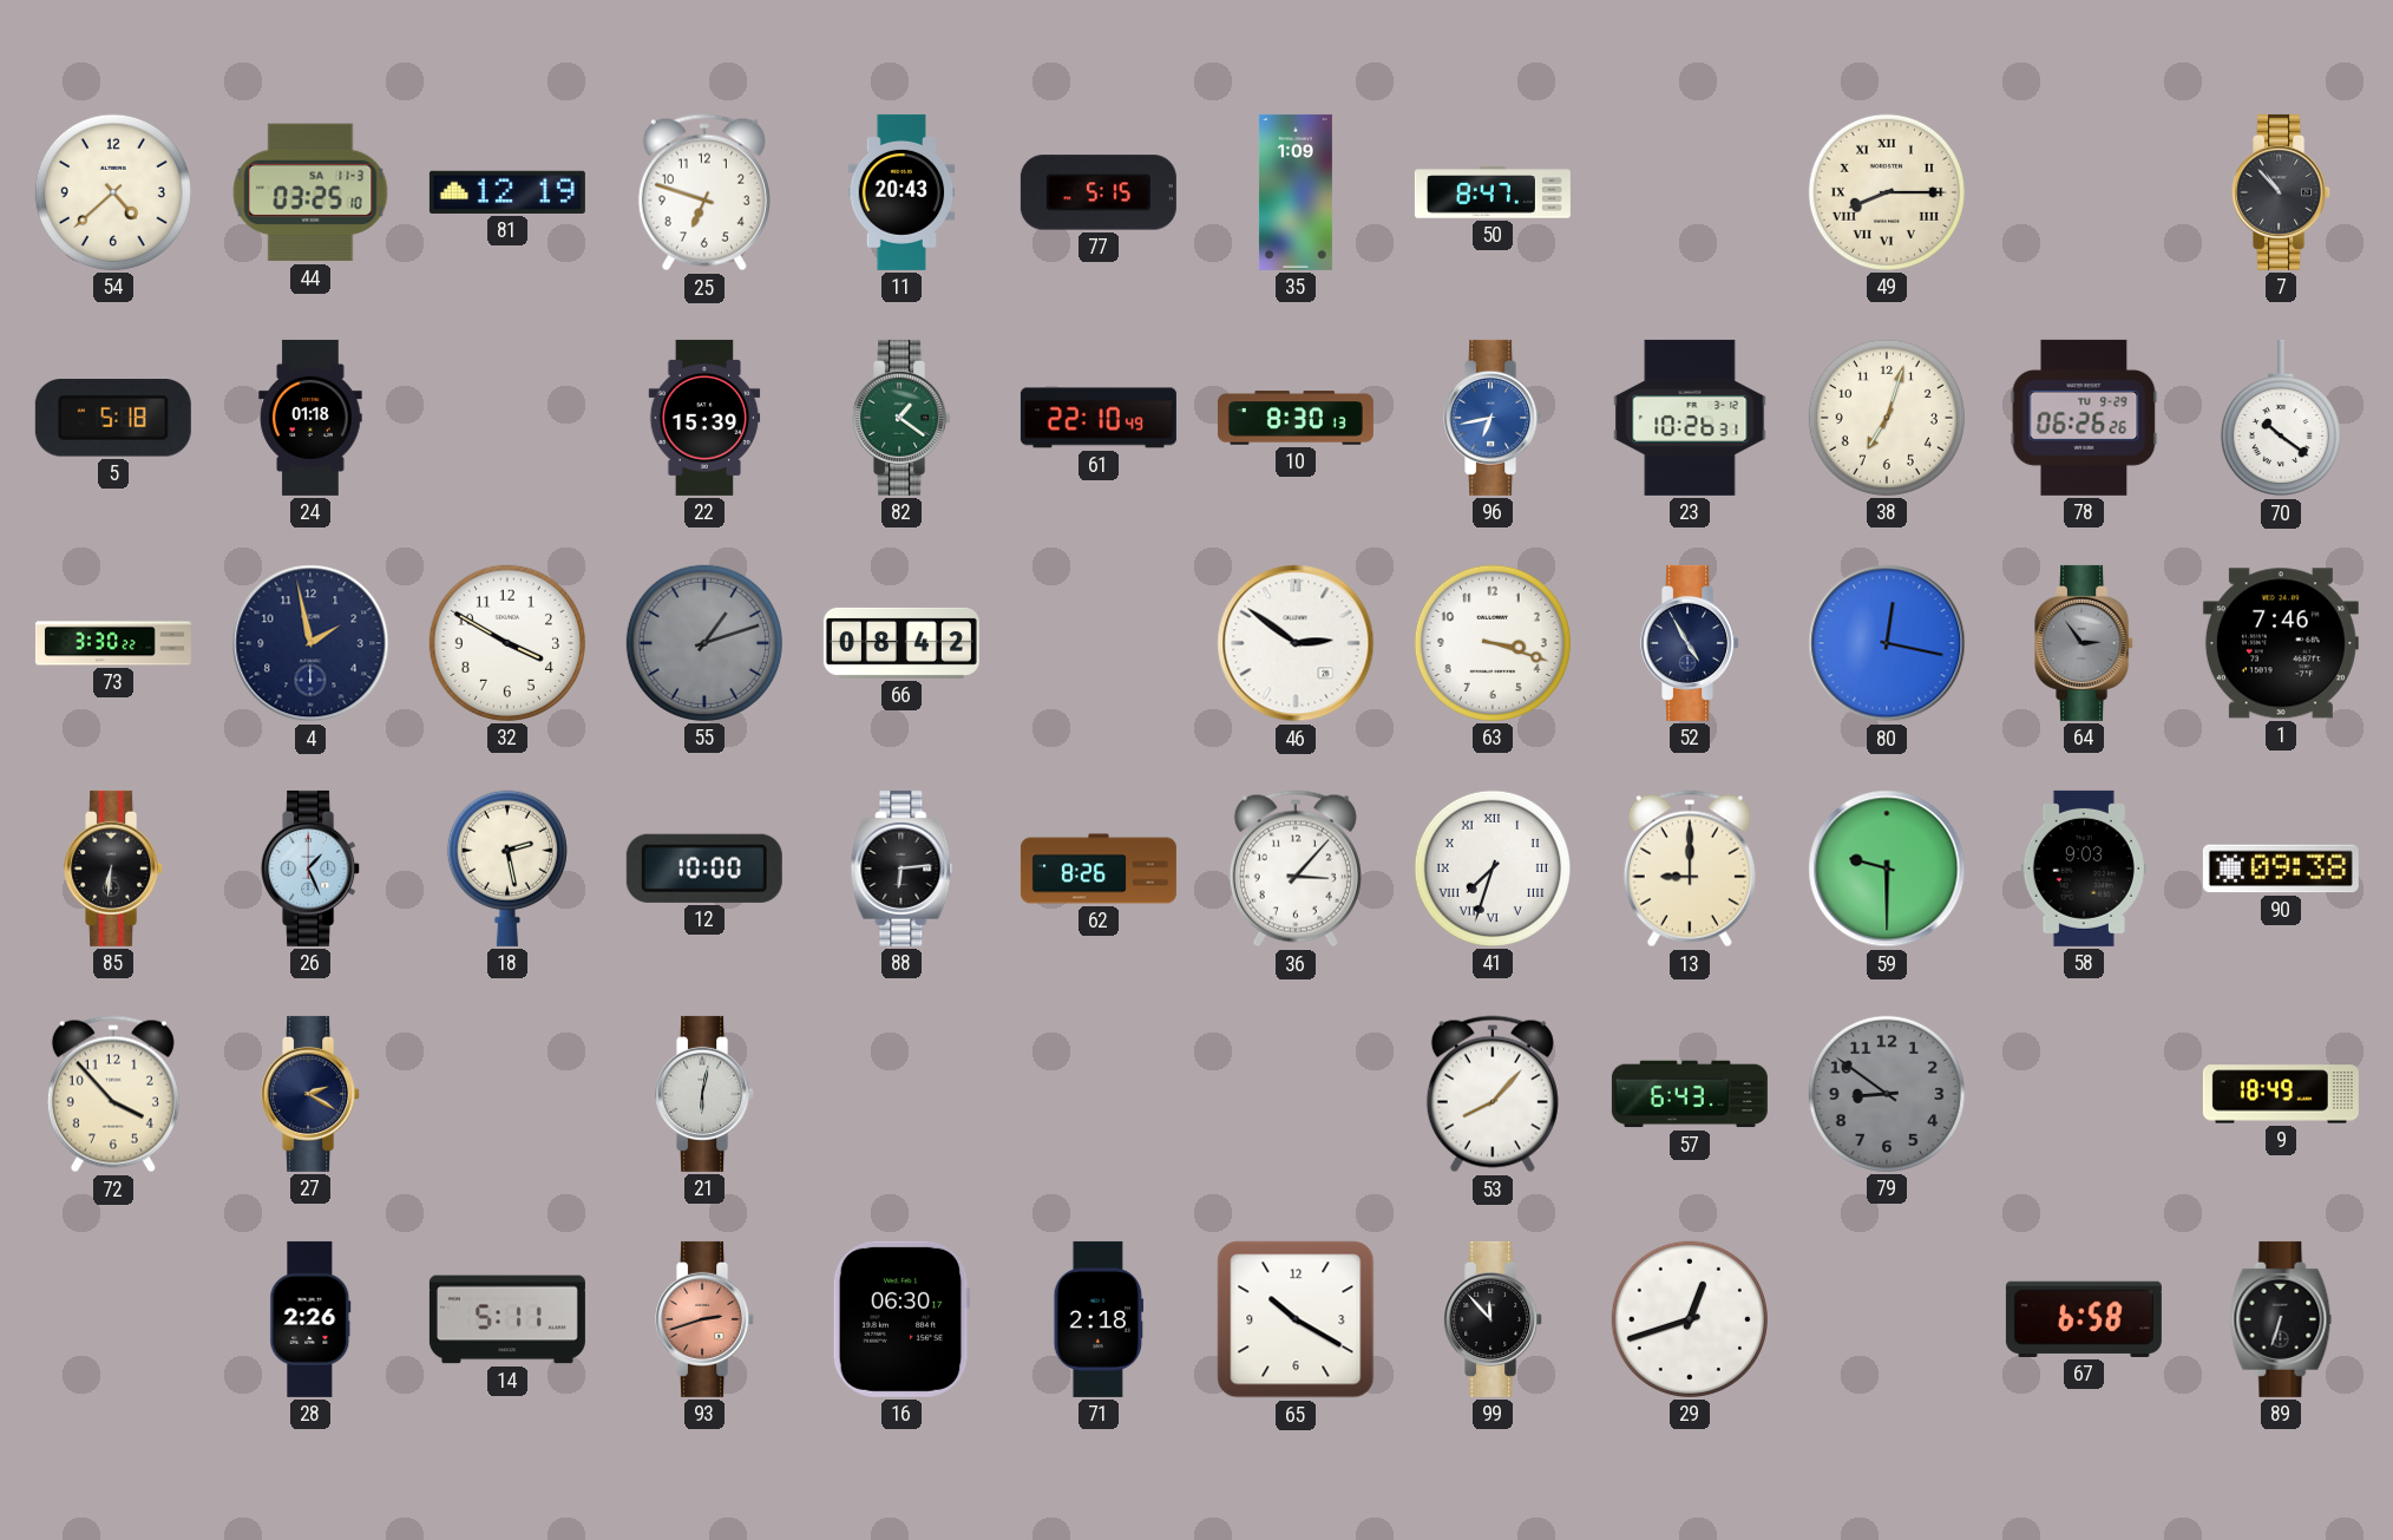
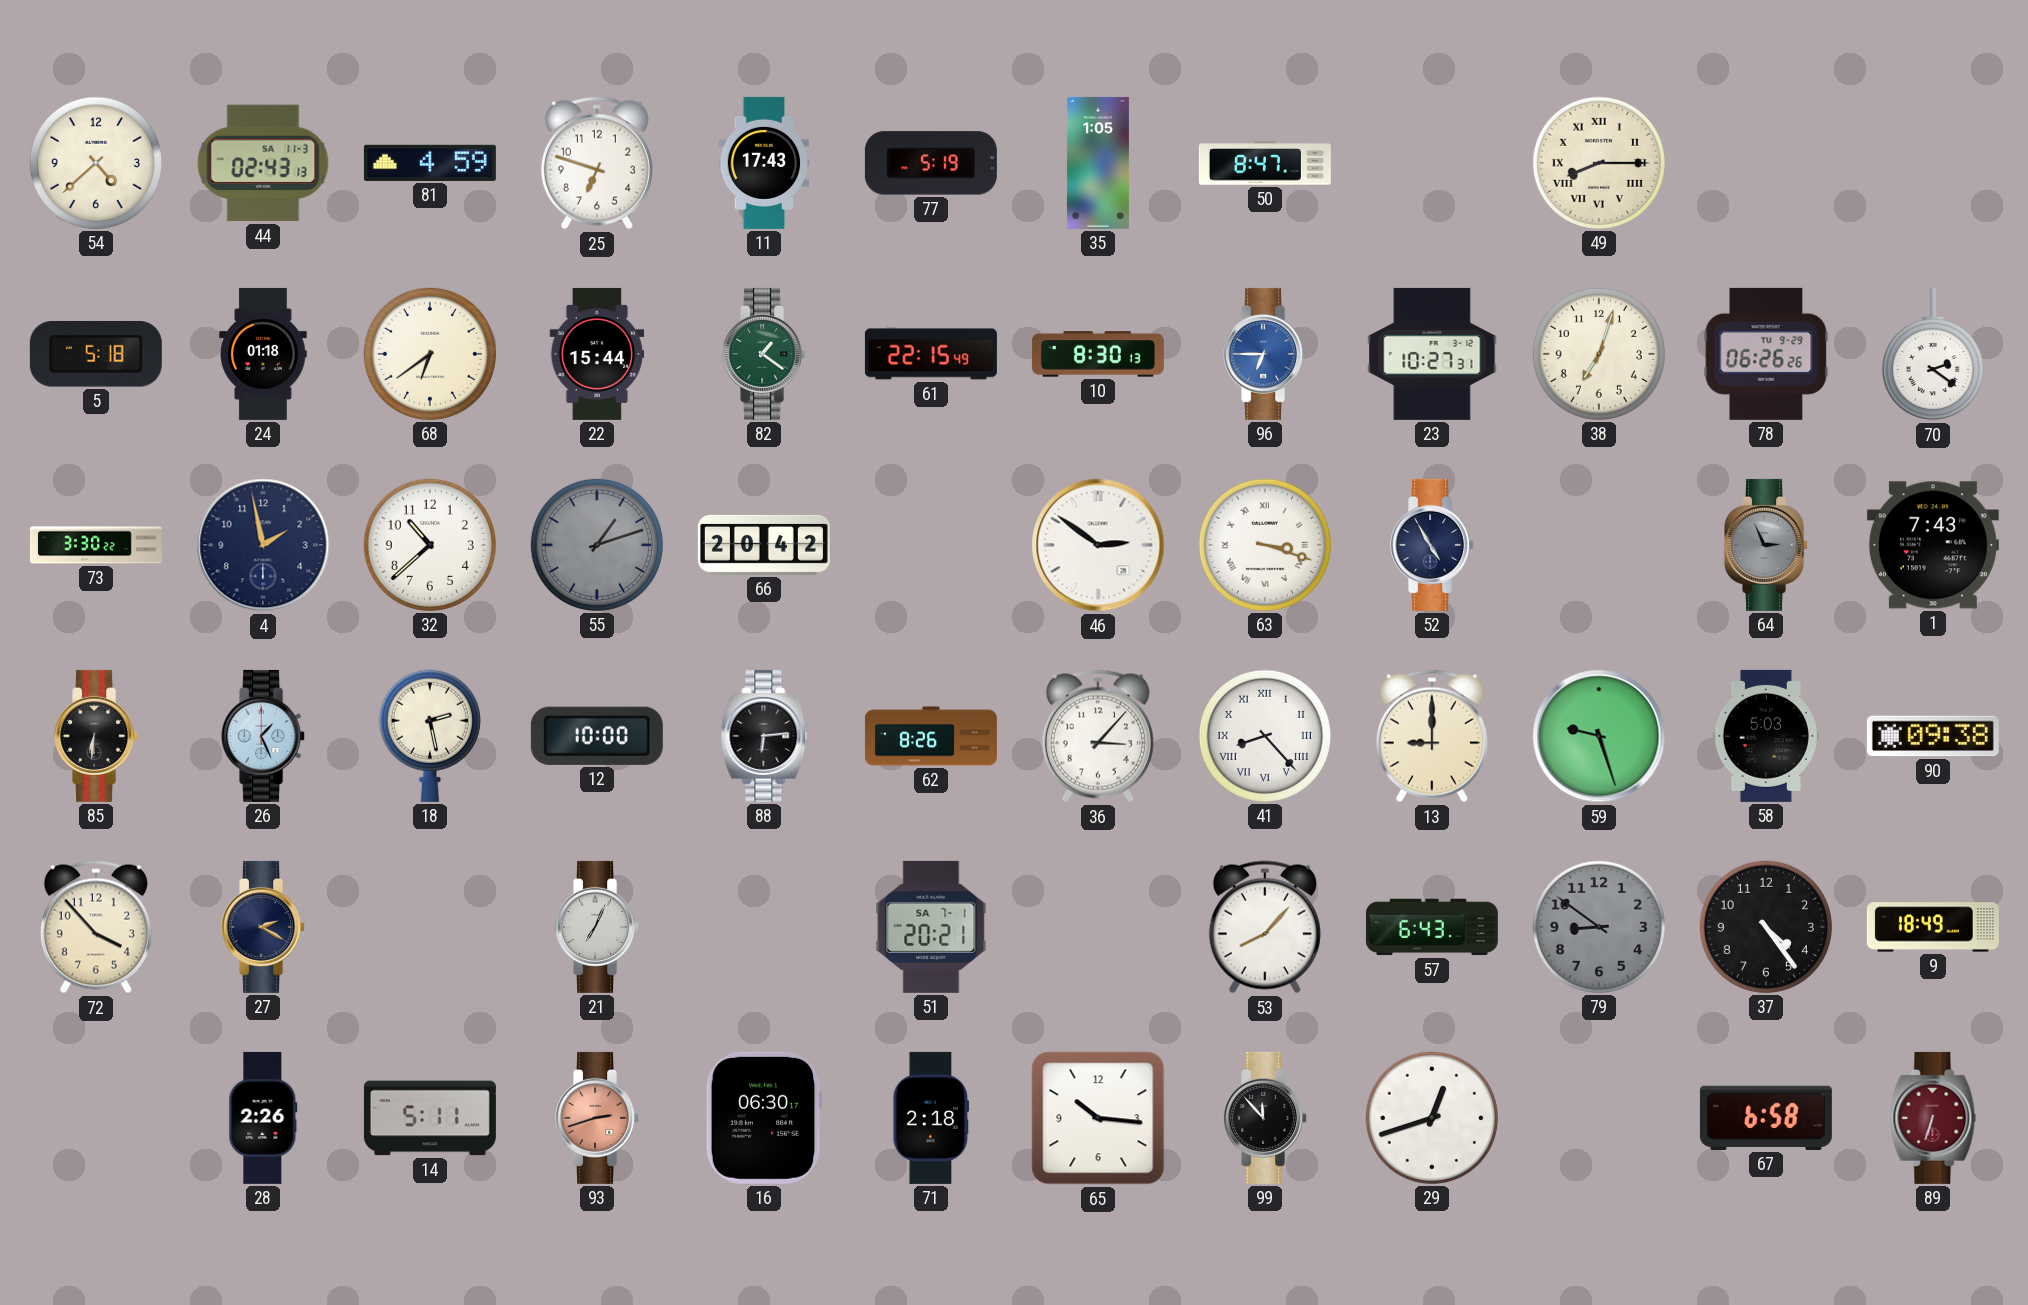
44: 03:25 -> 02:43 (263, 163)
81: 12:19 -> 4:59 (430, 163)
11: 20:43 -> 17:43 (764, 163)
77: 5:15 -> 5:19 (931, 163)
35: 1:09 -> 1:05 (1098, 163)
7: 10:53 -> none (2282, 192)
68: none -> 6:39 (430, 354)
22: 15:39 -> 15:44 (597, 354)
61: 22:10 -> 22:15 (931, 354)
96: 6:43 -> 6:45 (1266, 354)
23: 10:26 -> 10:27 (1432, 354)
70: 10:21 -> 2:21 (1933, 354)
32: 3:50 -> 10:38 (430, 545)
66: 08:42 -> 20:42 (764, 545)
63 numerals: Arabic -> Roman (1265, 545)
80: 12:17 -> none (1887, 643)
64: 2:54 -> 2:56 (1767, 545)
1: 7:46 -> 7:43 (1933, 545)
41: 7:33 -> 8:23 (1265, 736)
59: 9:30 -> 9:27 (1599, 736)
58: 9:03 -> 5:03 (1766, 736)
21: 6:02 -> 7:04 (598, 927)
51: none -> 20:21 (931, 927)
37: none -> 4:24 (1766, 927)
65: 10:20 -> 10:16 (1098, 1118)
89 dial: black -> burgundy (1933, 1118)
